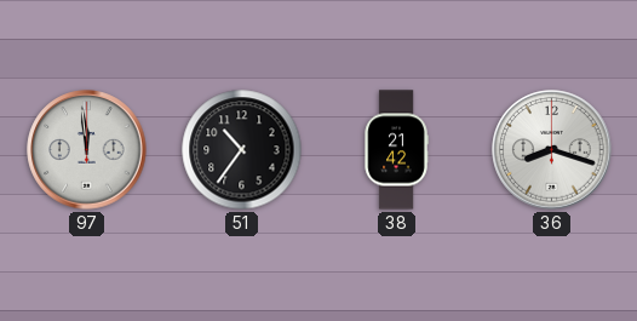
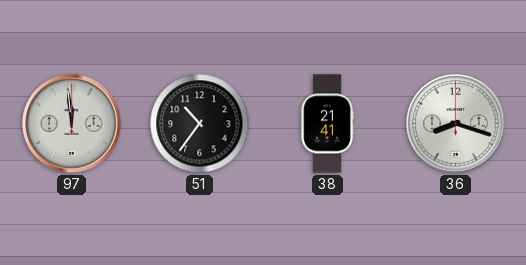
38: 21:42 -> 21:41 (327, 124)
